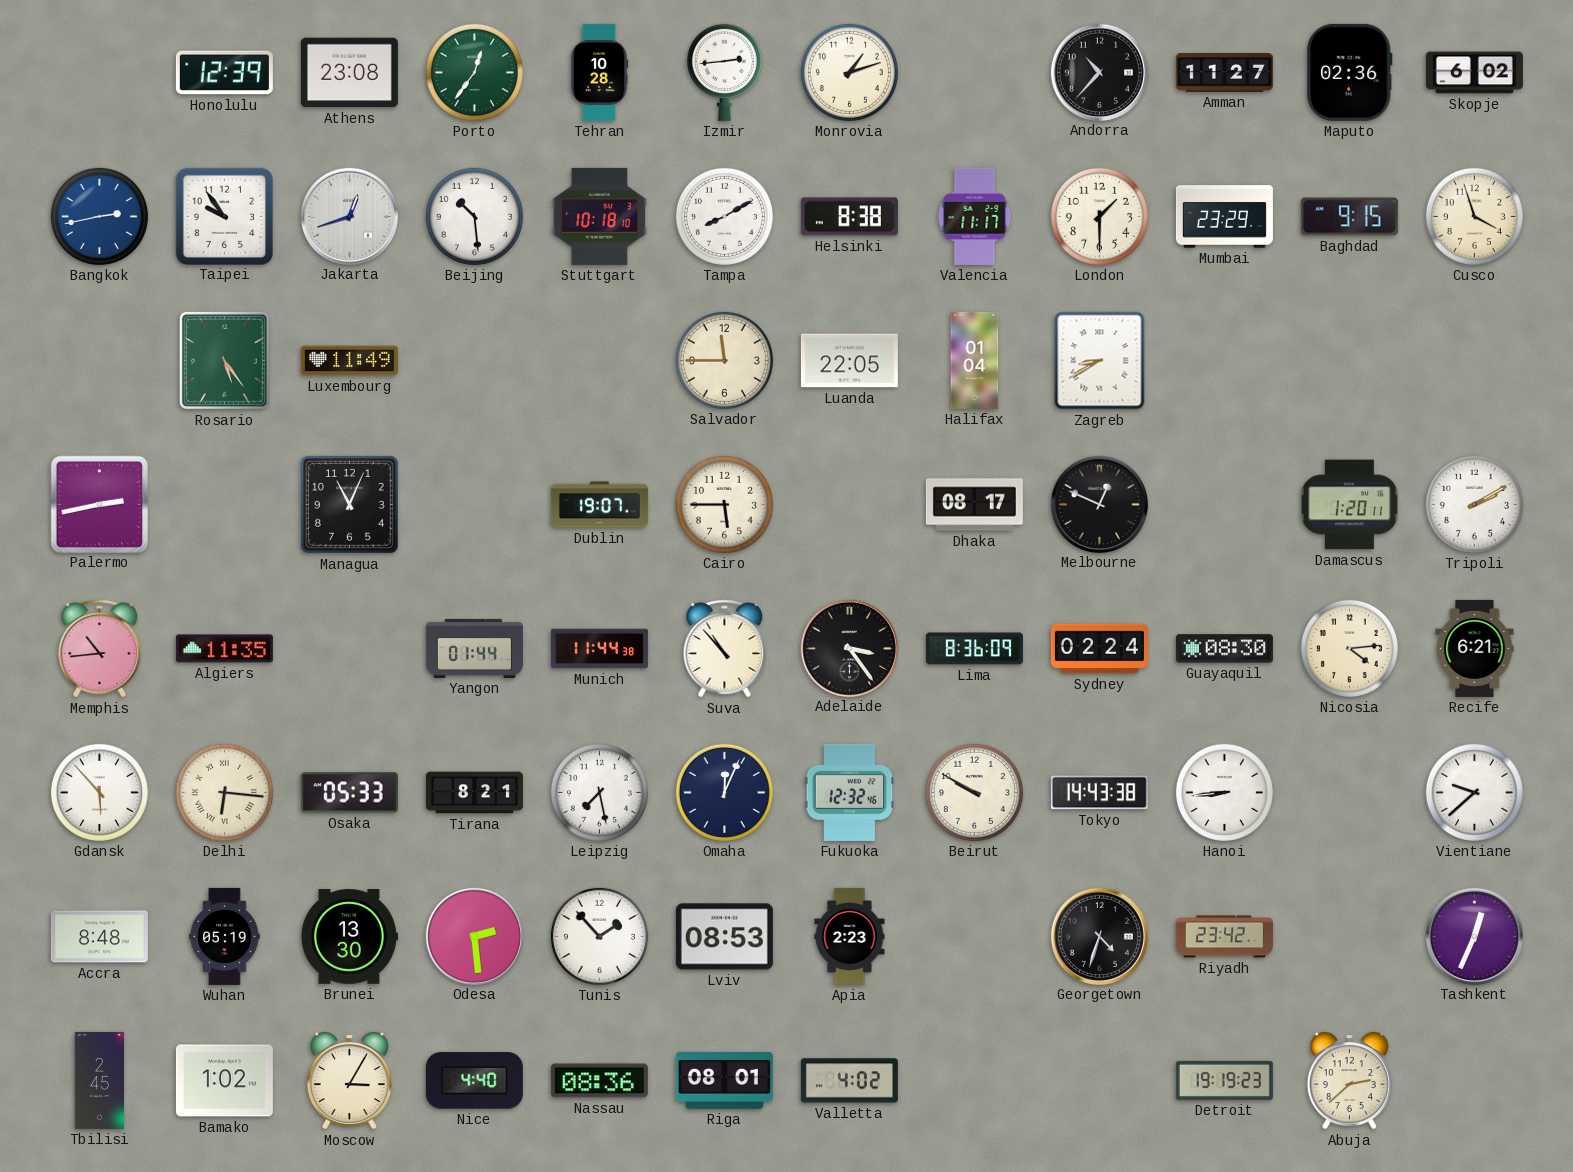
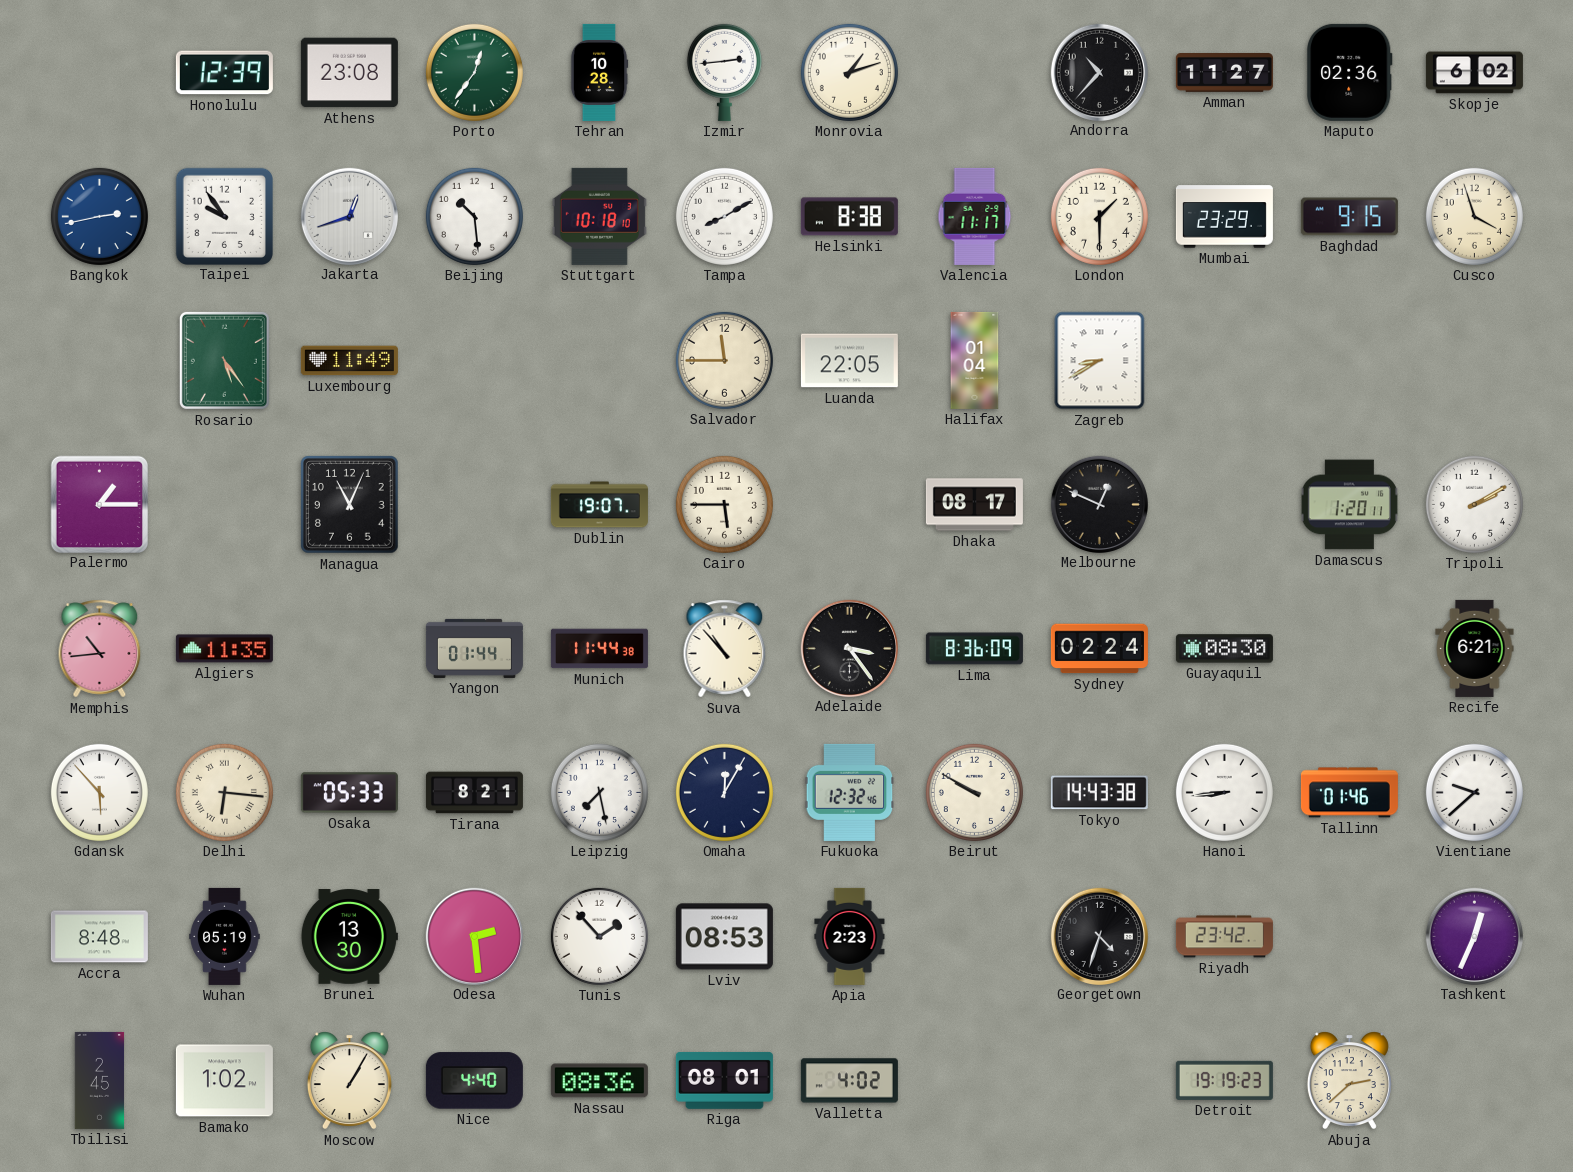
Palermo: 2:43 -> 1:15 (99, 504)
Nicosia: 4:14 -> none (1349, 648)
Omaha: 12:04 -> 12:05 (724, 792)
Tallinn: none -> 01:46 (1349, 793)
Moscow: 3:05 -> 1:05 (349, 1081)
